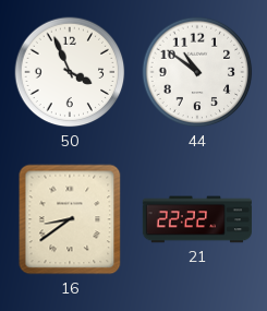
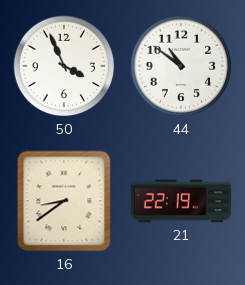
21: 22:22 -> 22:19 (180, 201)
